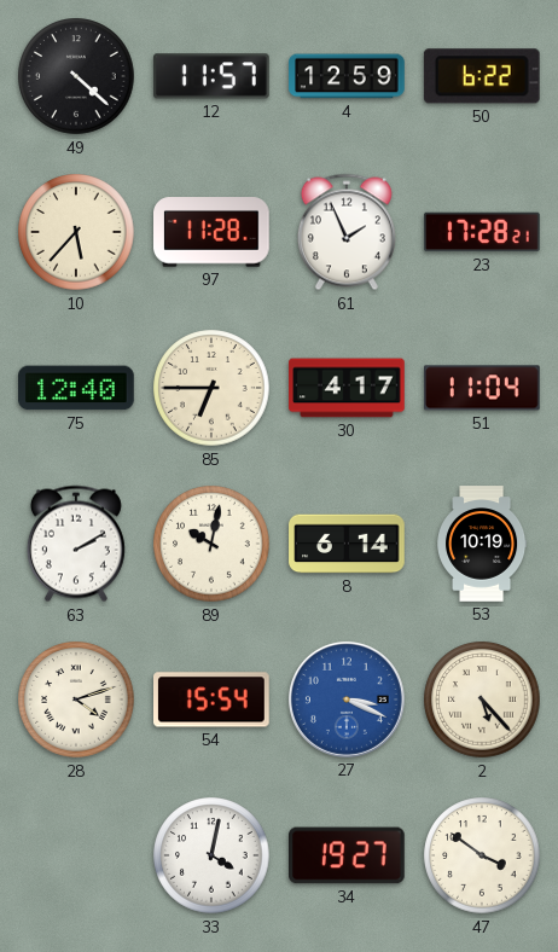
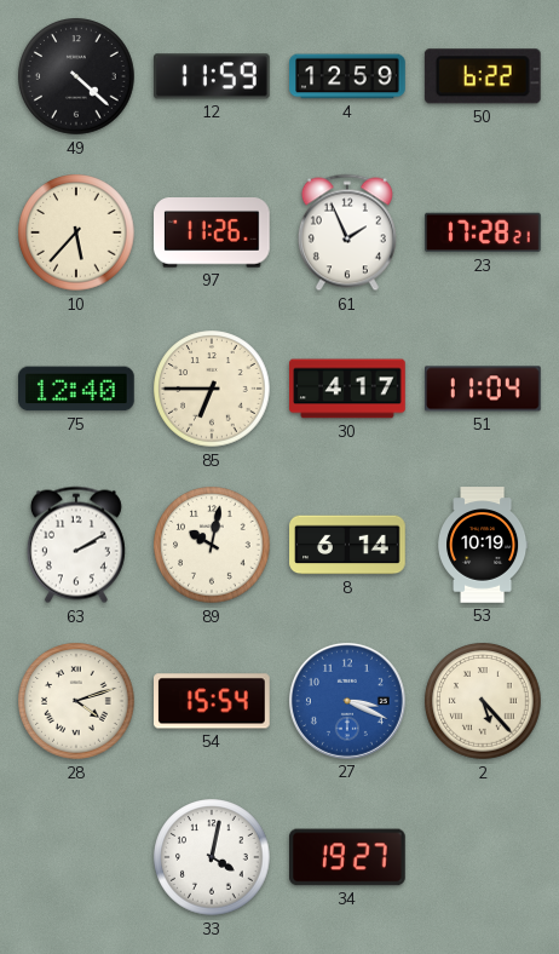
12: 11:57 -> 11:59 (212, 76)
97: 11:28 -> 11:26 (213, 232)
47: 3:51 -> none (482, 855)
